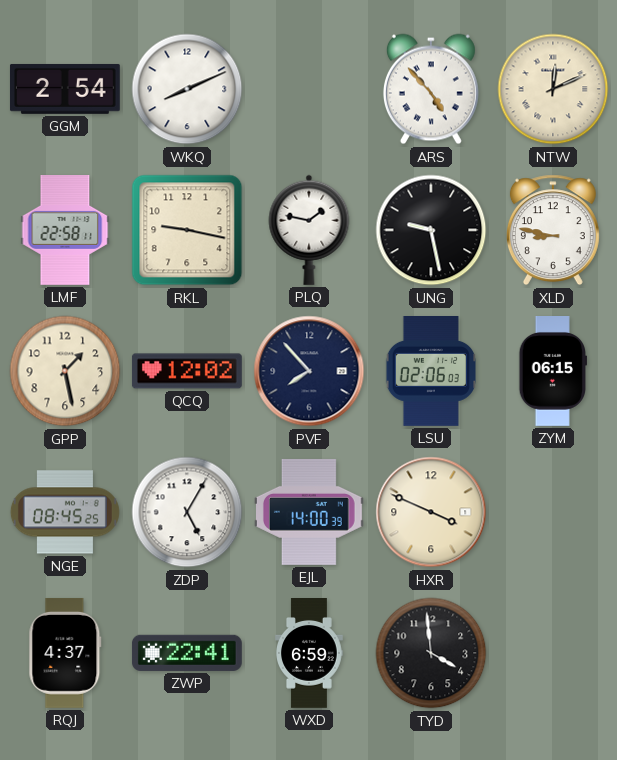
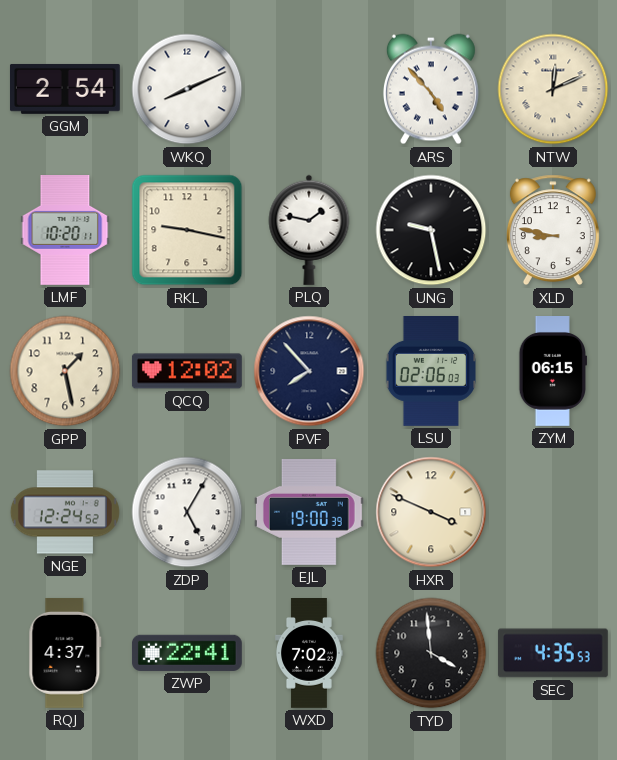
LMF: 22:58 -> 10:20 (65, 231)
NGE: 08:45 -> 12:24 (65, 512)
EJL: 14:00 -> 19:00 (309, 512)
WXD: 6:59 -> 7:02 (309, 654)
SEC: none -> 4:35 (553, 653)
